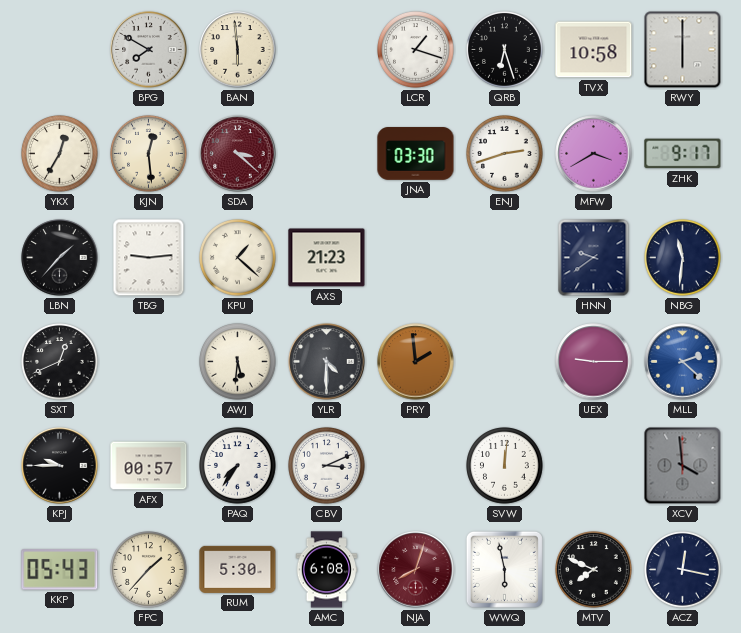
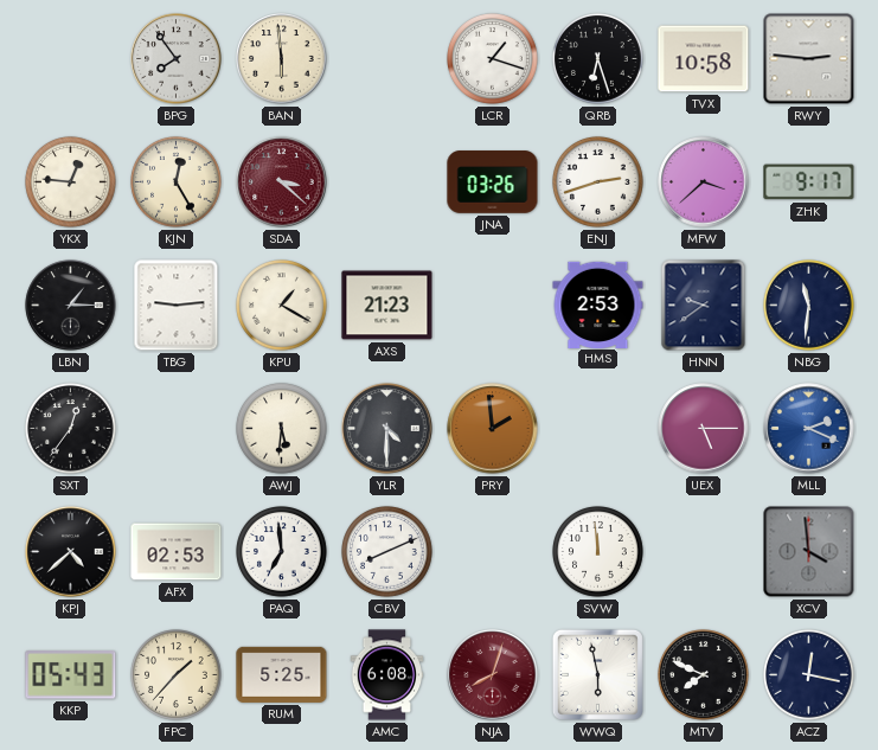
BPG: 7:50 -> 7:54 (177, 59)
RWY: 6:00 -> 2:46 (809, 59)
YKX: 12:35 -> 12:46 (71, 182)
KJN: 12:29 -> 12:25 (177, 182)
JNA: 03:30 -> 03:26 (493, 182)
MFW: 3:40 -> 3:38 (704, 182)
LBN: 1:37 -> 1:15 (71, 306)
KPU: 1:22 -> 1:20 (282, 306)
HMS: none -> 2:53 (598, 305)
SXT: 12:41 -> 12:36 (71, 429)
UEX: 9:15 -> 5:15 (704, 429)
MLL: 2:22 -> 2:19 (809, 429)
KPJ: 9:45 -> 4:38 (71, 552)
AFX: 00:57 -> 02:53 (177, 552)
PAQ: 7:36 -> 6:59 (282, 552)
CBV: 3:11 -> 8:11 (387, 552)
SVW: 12:01 -> 11:59 (598, 552)
RUM: 5:30 -> 5:25 (282, 674)
